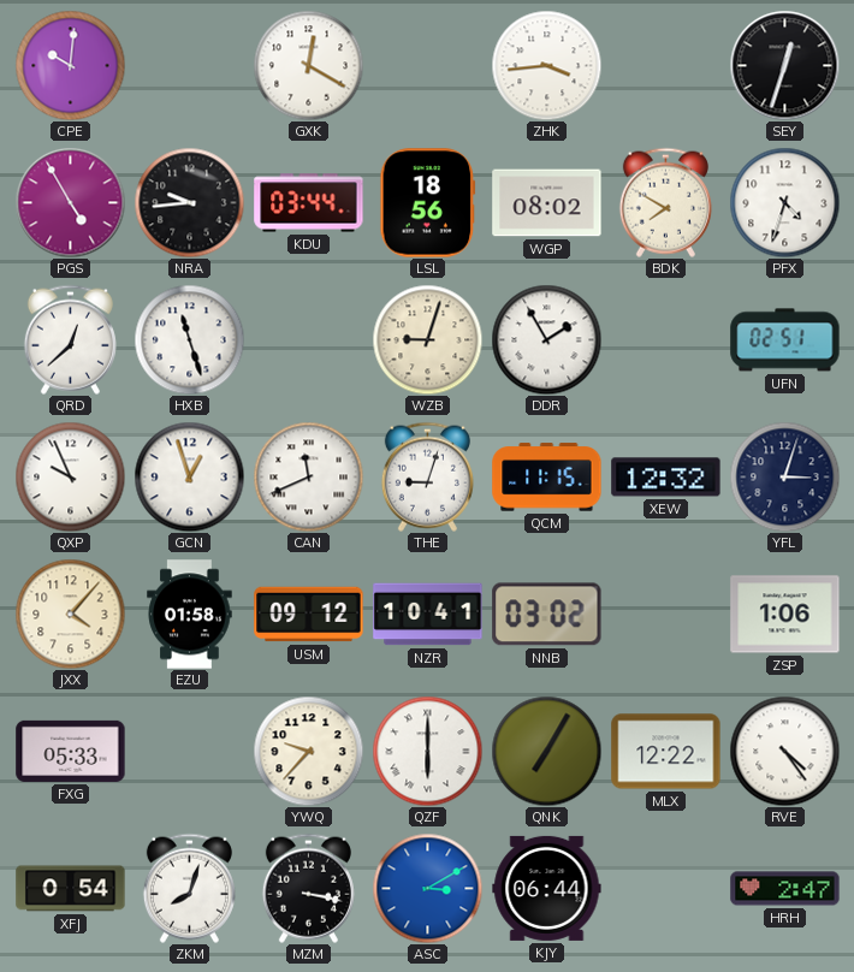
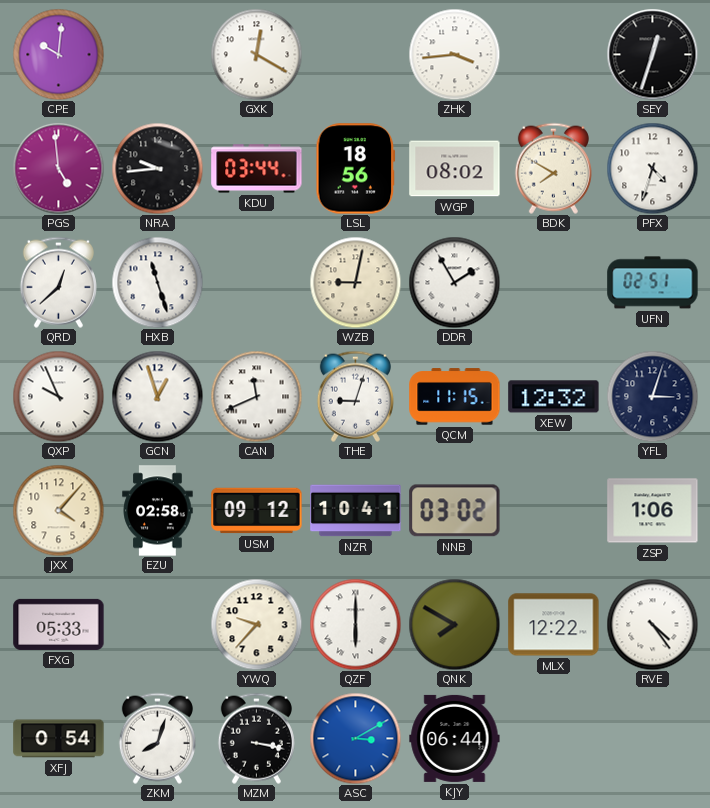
PGS: 4:55 -> 4:59 (58, 168)
WZB: 9:03 -> 9:02 (355, 282)
EZU: 01:58 -> 02:58 (158, 511)
QNK: 7:05 -> 7:50 (454, 624)
HRH: 2:47 -> none (785, 889)
